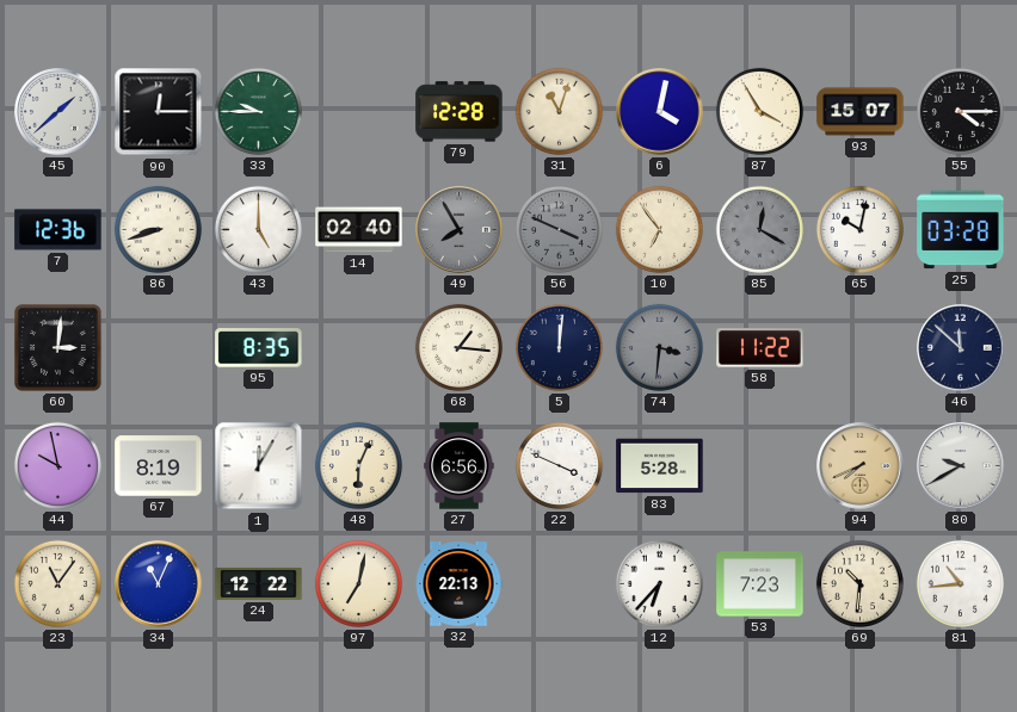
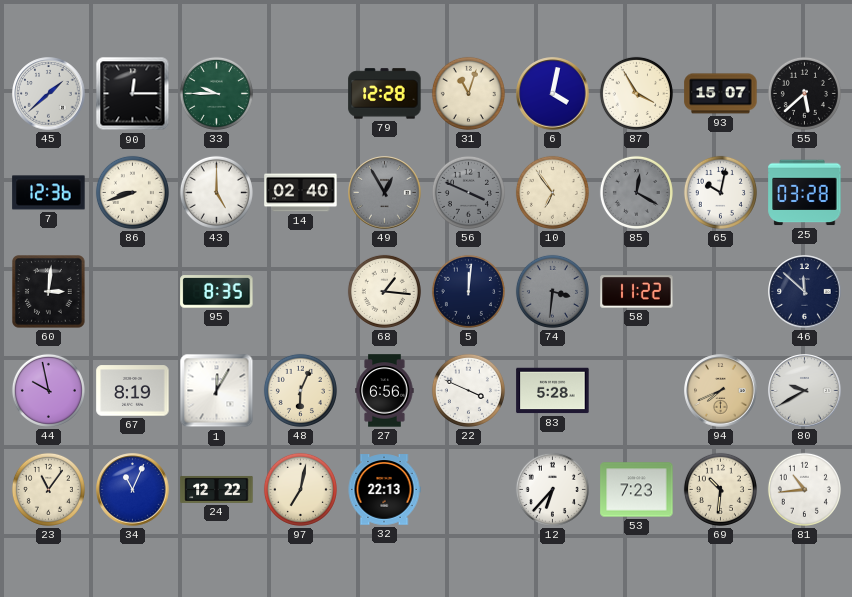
55: 4:15 -> 5:38 (804, 93)
49: 7:55 -> 12:55 (385, 193)
